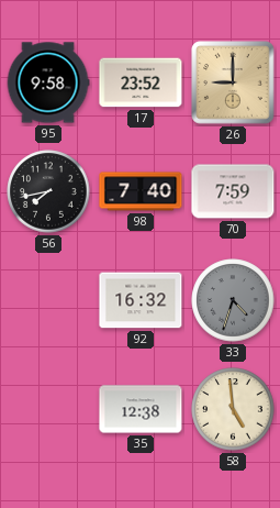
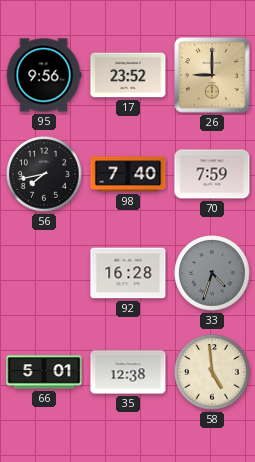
95: 9:58 -> 9:56 (44, 75)
92: 16:32 -> 16:28 (128, 273)
66: none -> 5:01 (44, 372)
